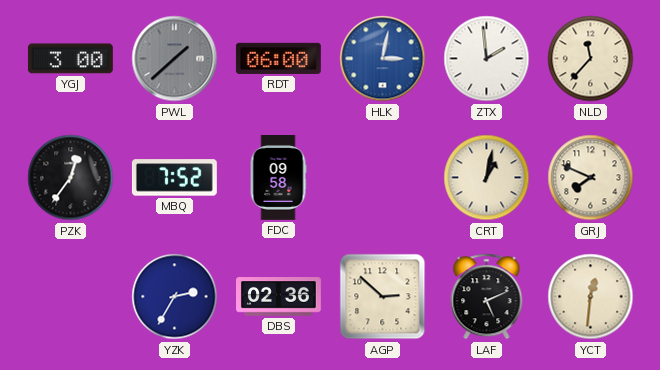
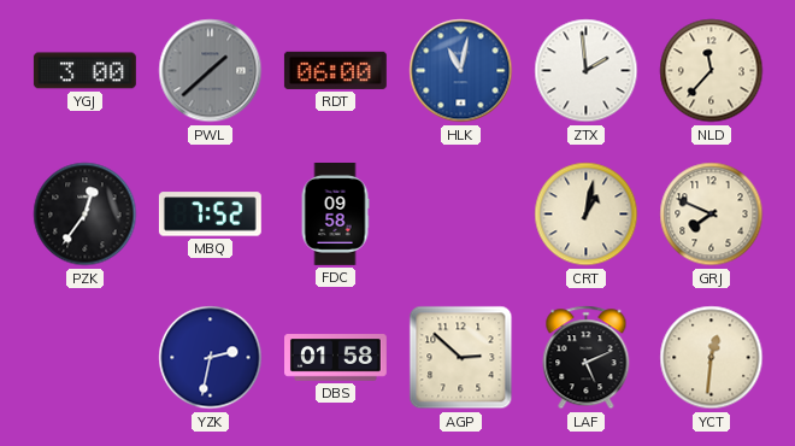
HLK: 3:02 -> 11:02 (461, 71)
YZK: 2:35 -> 2:32 (211, 358)
DBS: 02:36 -> 01:58 (336, 358)
